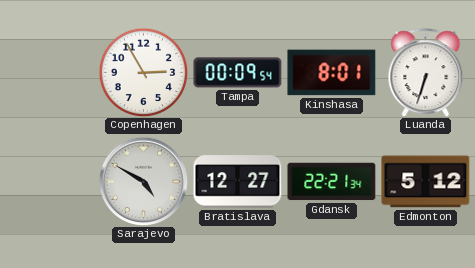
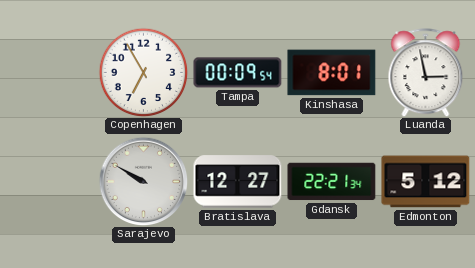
Copenhagen: 2:55 -> 6:55 (143, 72)
Luanda: 6:33 -> 2:58 (426, 73)
Sarajevo: 4:50 -> 9:50 (143, 181)
